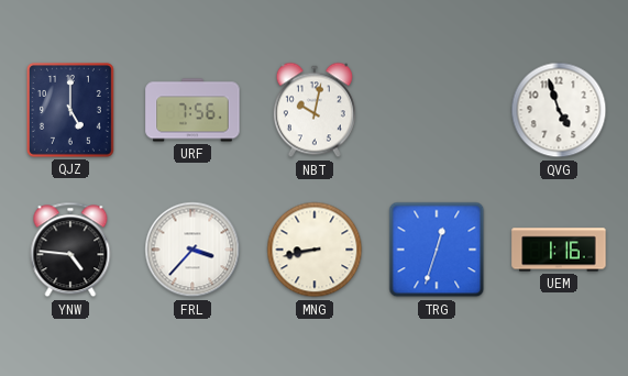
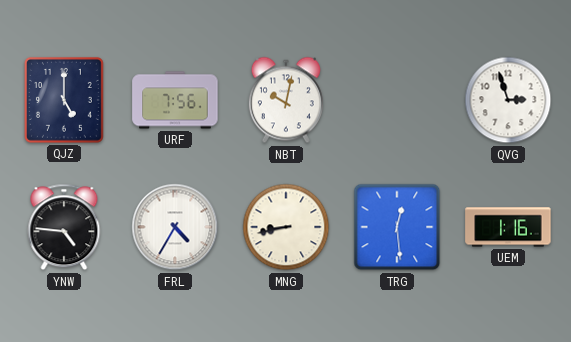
QVG: 4:57 -> 2:57 (508, 100)
FRL: 3:37 -> 4:35 (175, 227)
TRG: 12:33 -> 12:29 (397, 227)
